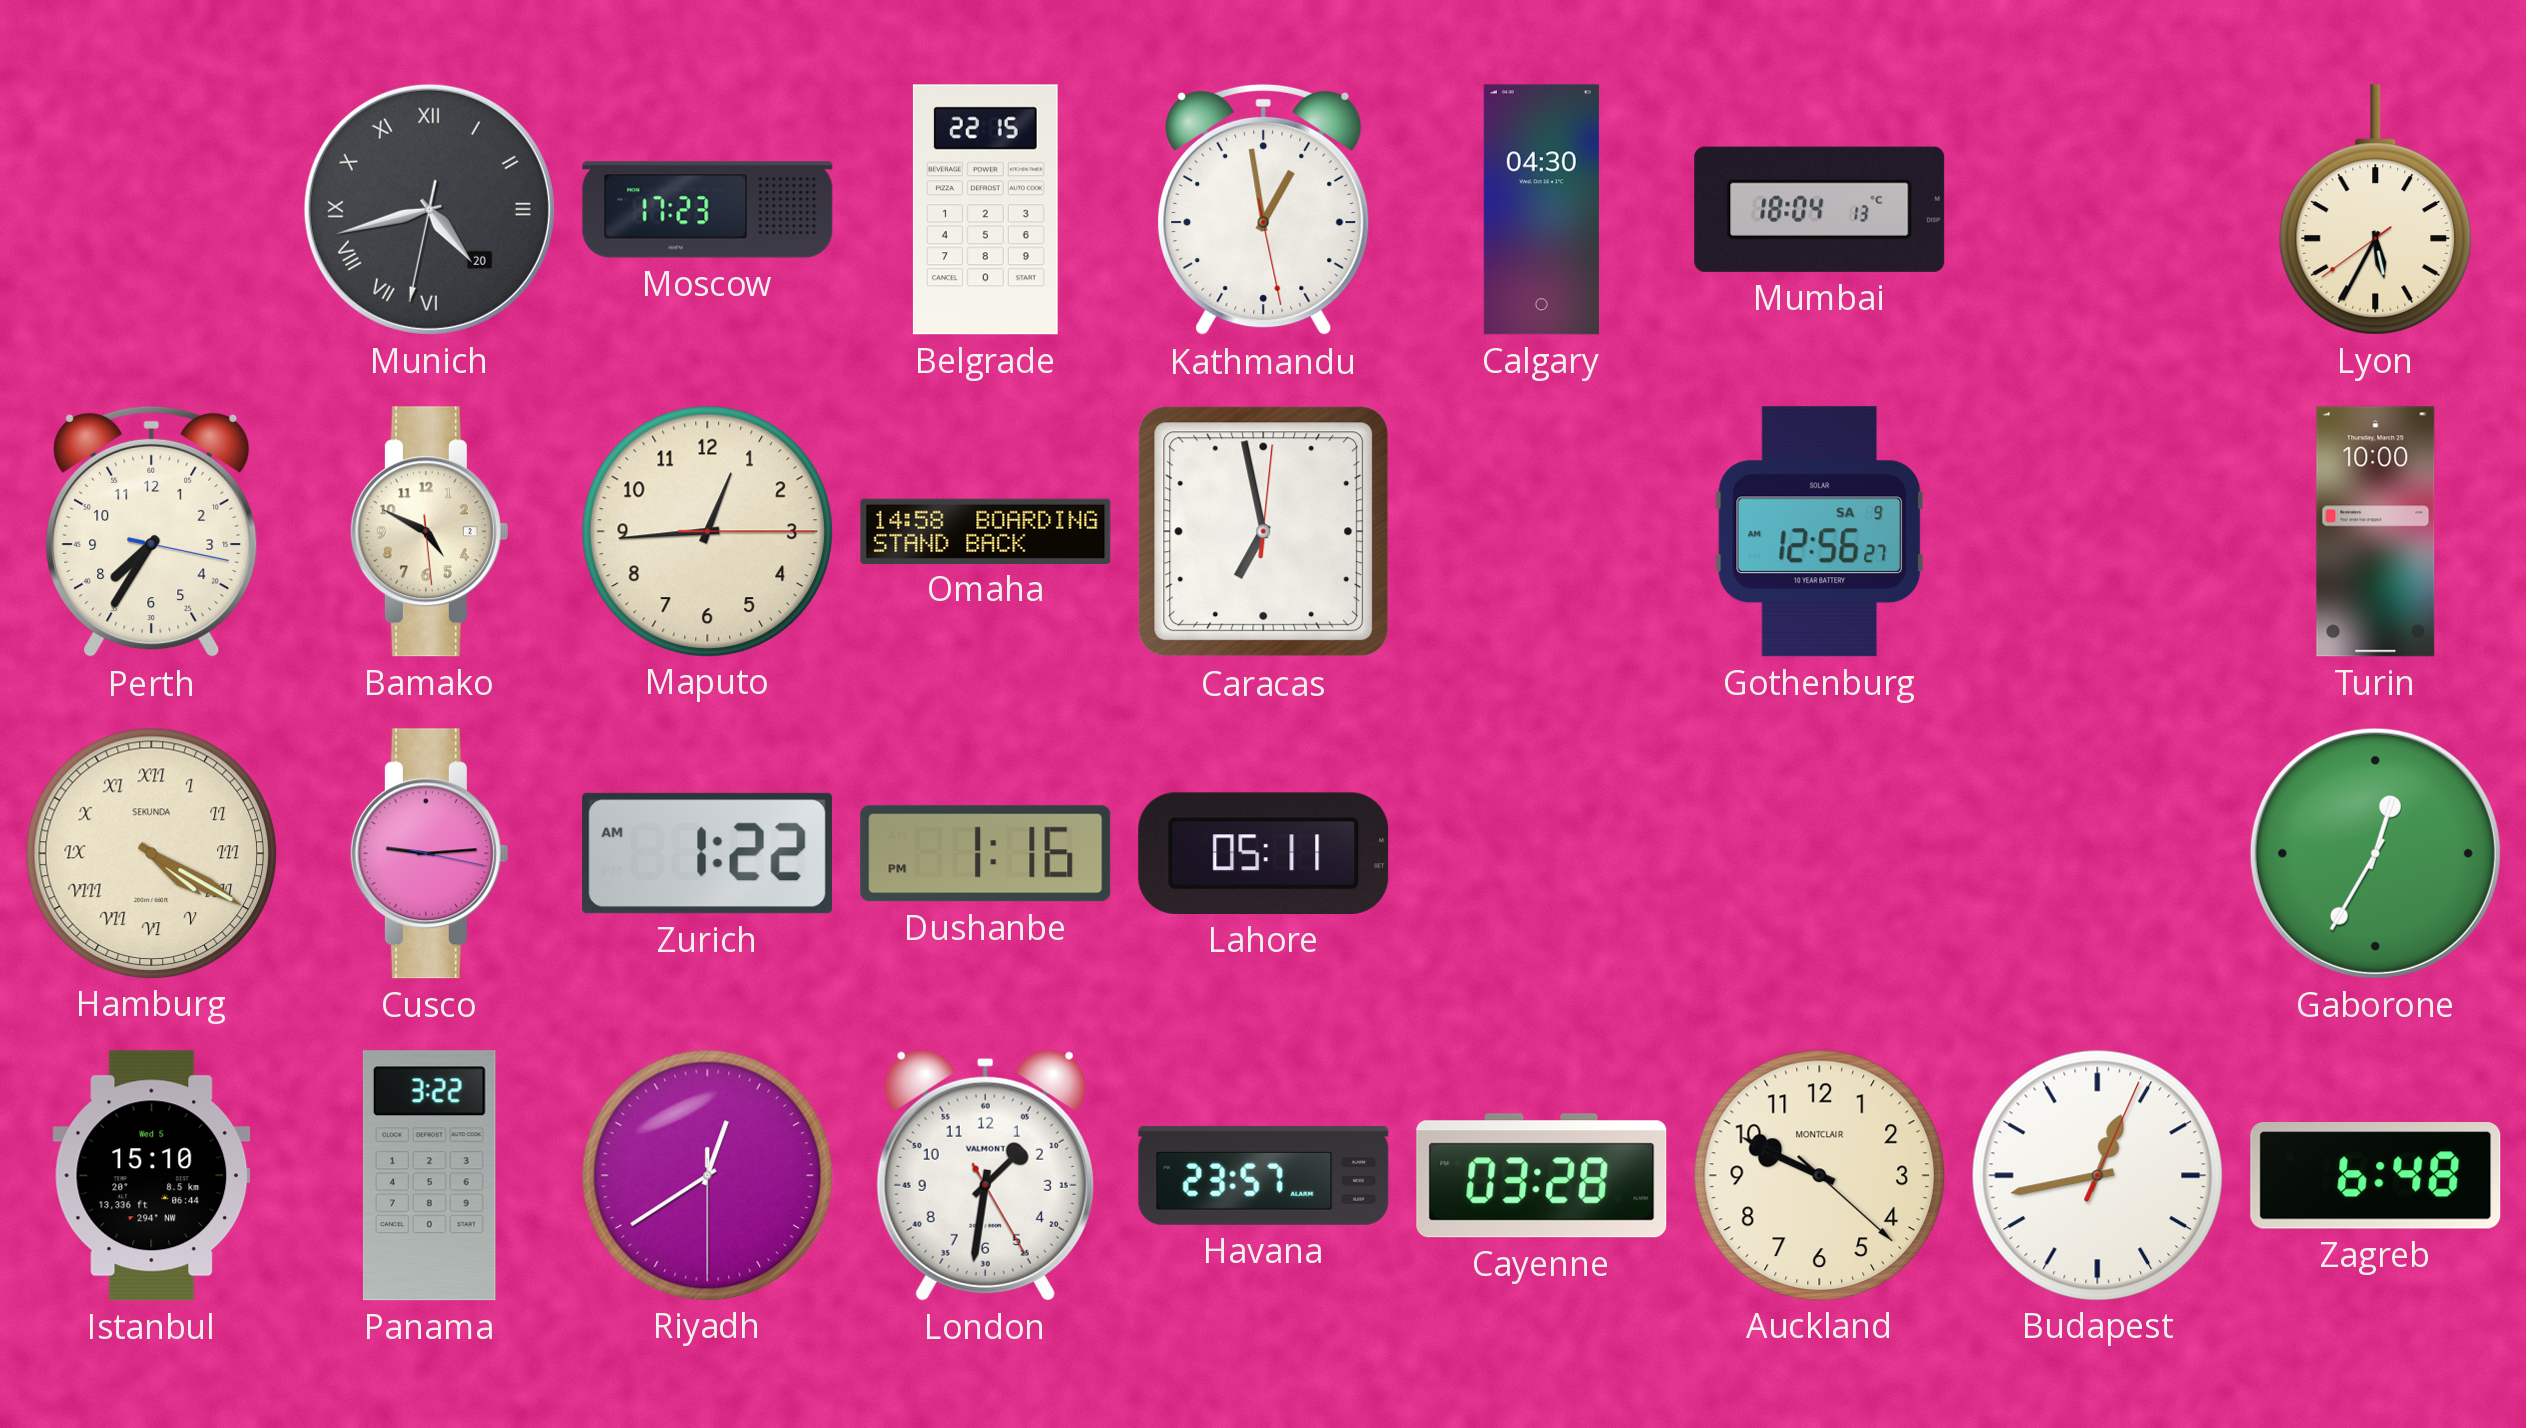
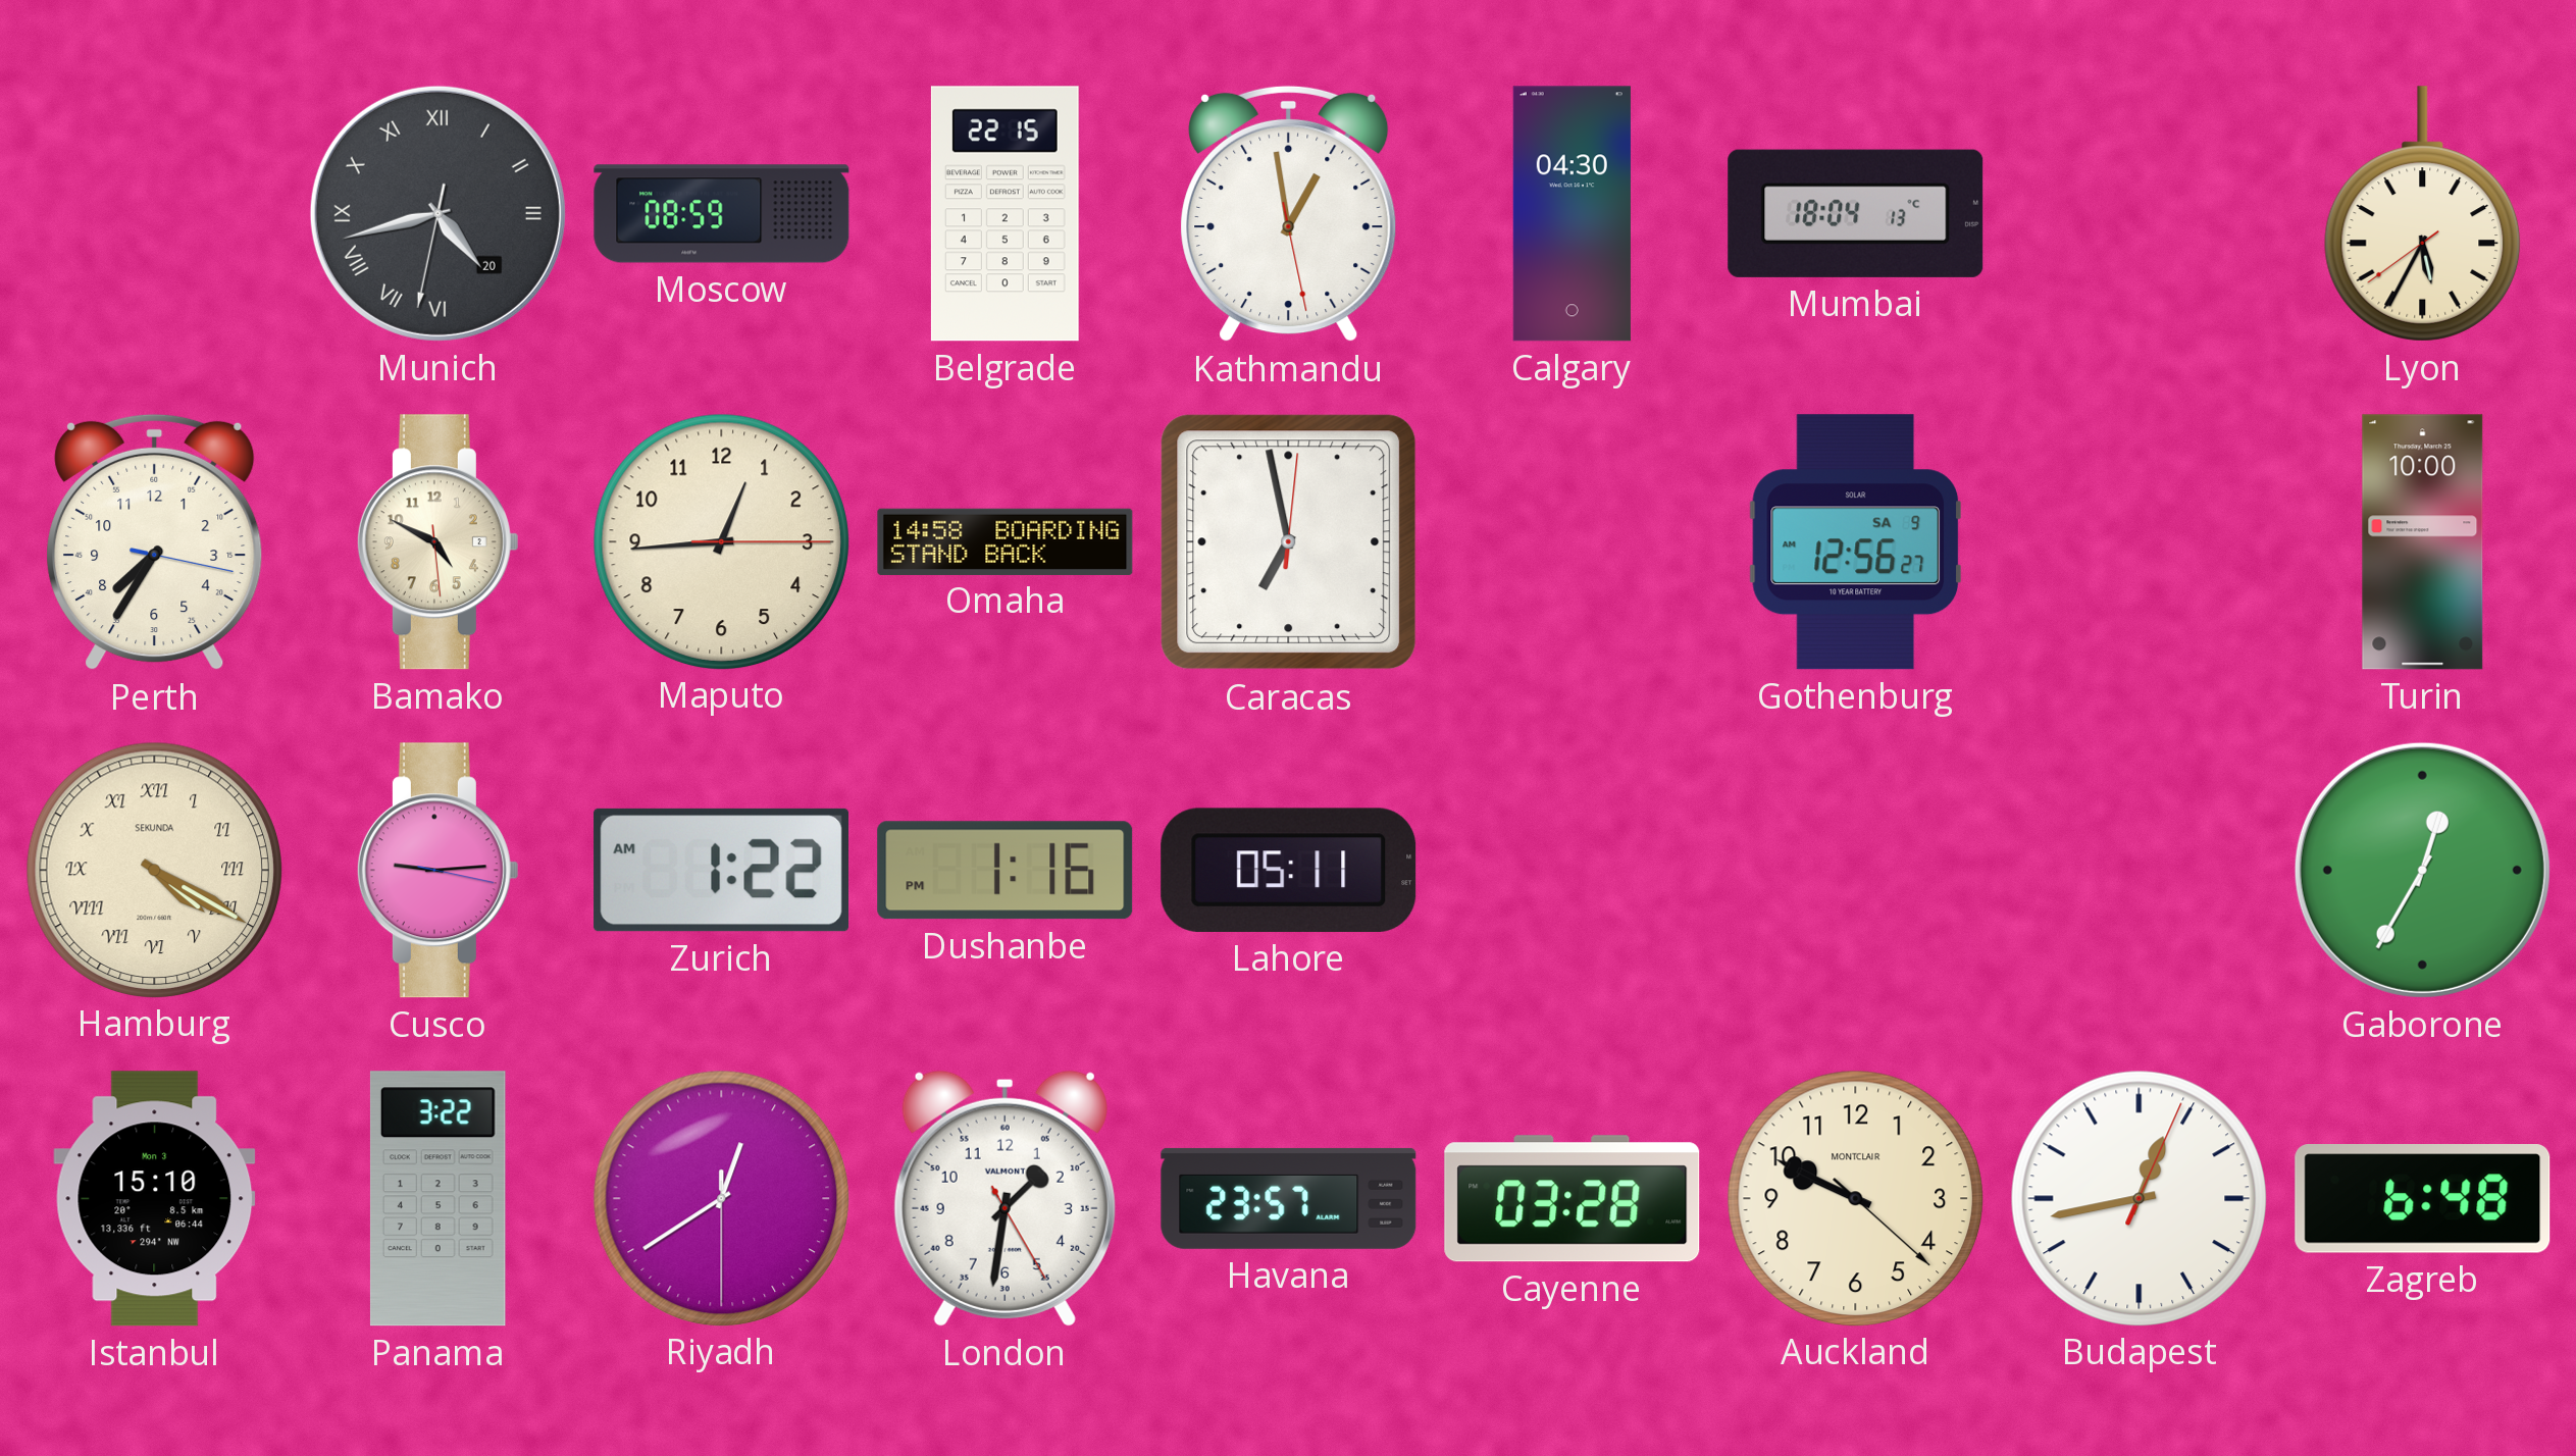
Moscow: 17:23 -> 08:59 (722, 214)
Istanbul date: Wed 5 -> Mon 3 (155, 1199)
